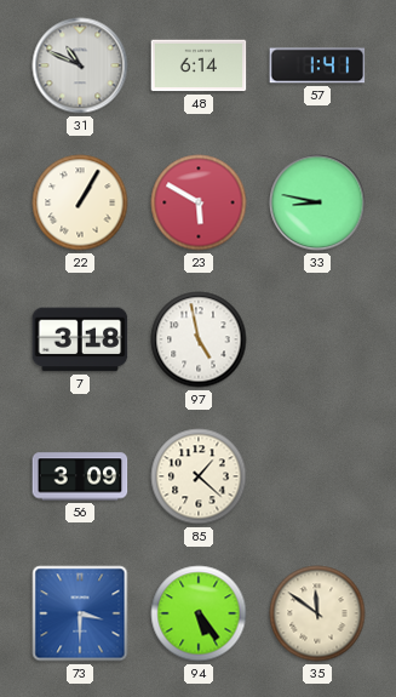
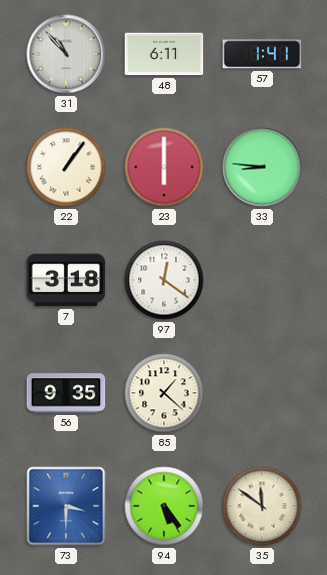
31: 10:49 -> 10:53 (66, 54)
48: 6:14 -> 6:11 (164, 54)
22: 1:05 -> 1:06 (66, 167)
23: 5:50 -> 6:00 (164, 167)
33: 8:47 -> 8:46 (262, 167)
97: 4:58 -> 12:21 (164, 280)
56: 3:09 -> 9:35 (66, 393)
